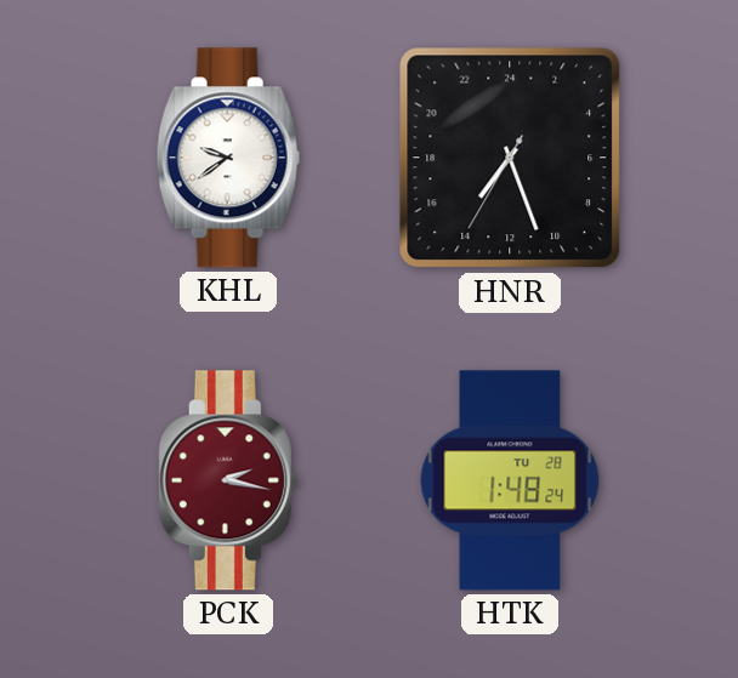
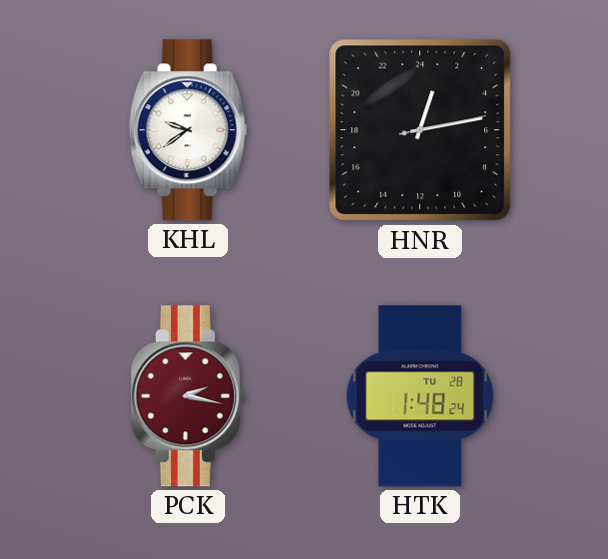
HNR: 14:26 -> 1:13 (420, 130)
